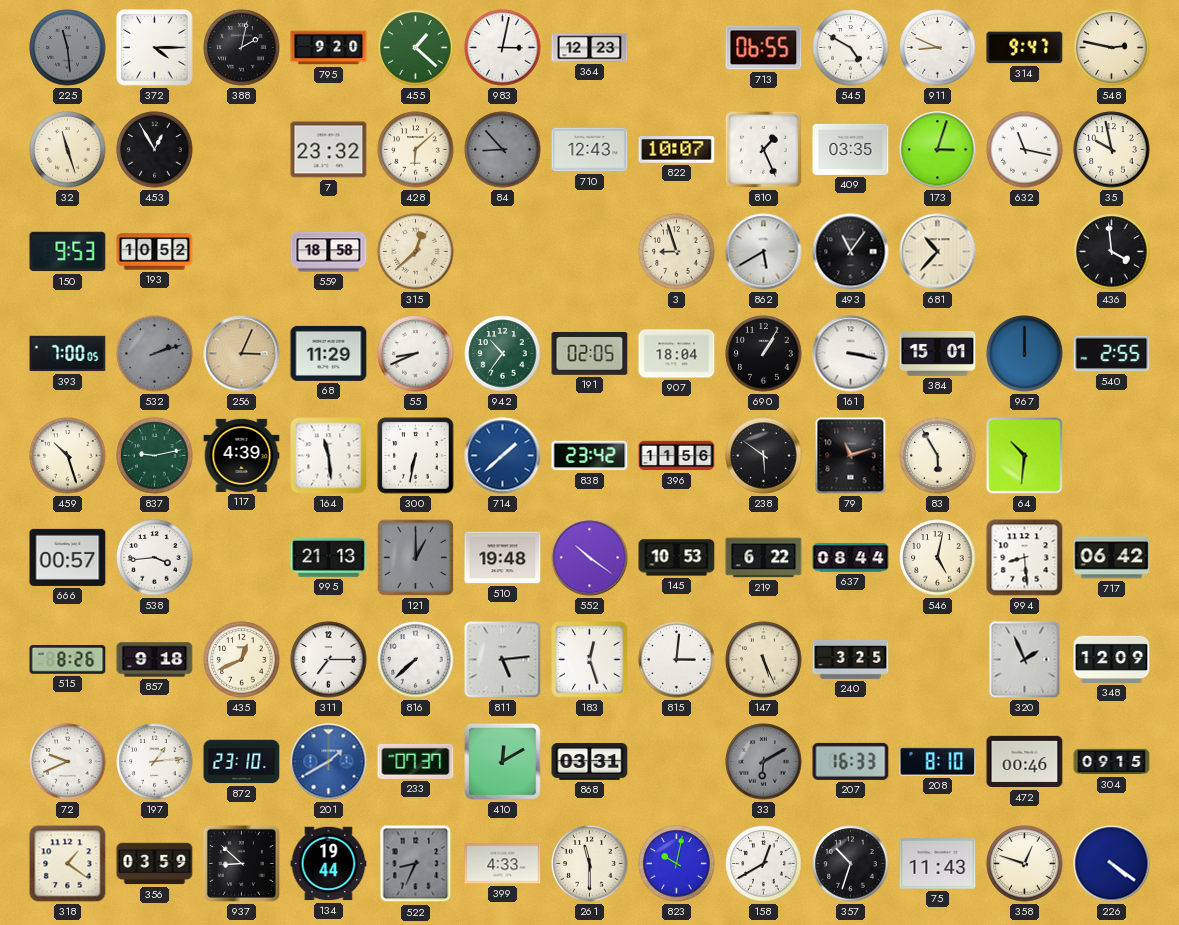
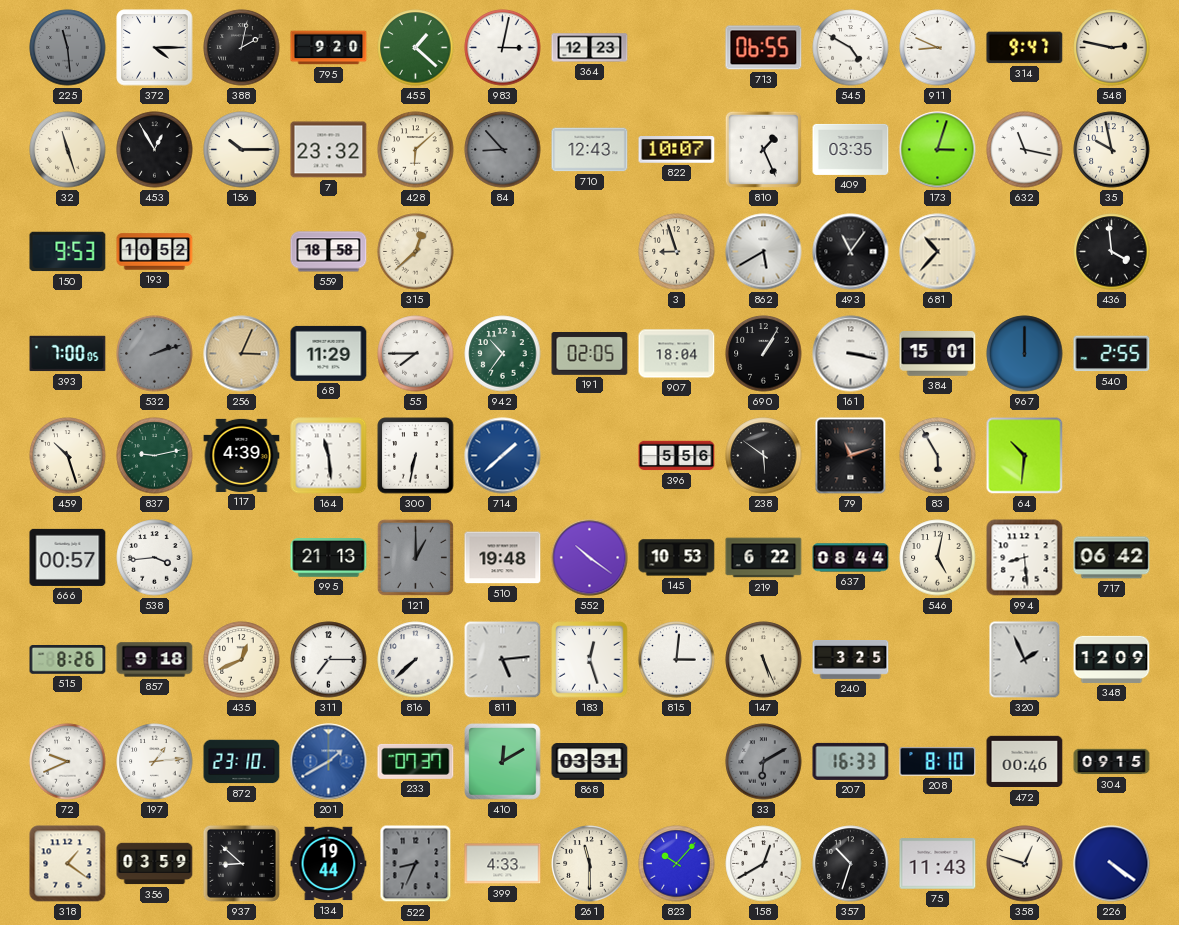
156: none -> 10:15 (242, 150)
55: 8:41 -> 7:45 (416, 354)
838: 23:42 -> none (590, 456)
396: 11:56 -> 5:56 (677, 456)
823: 10:02 -> 10:07 (677, 864)
